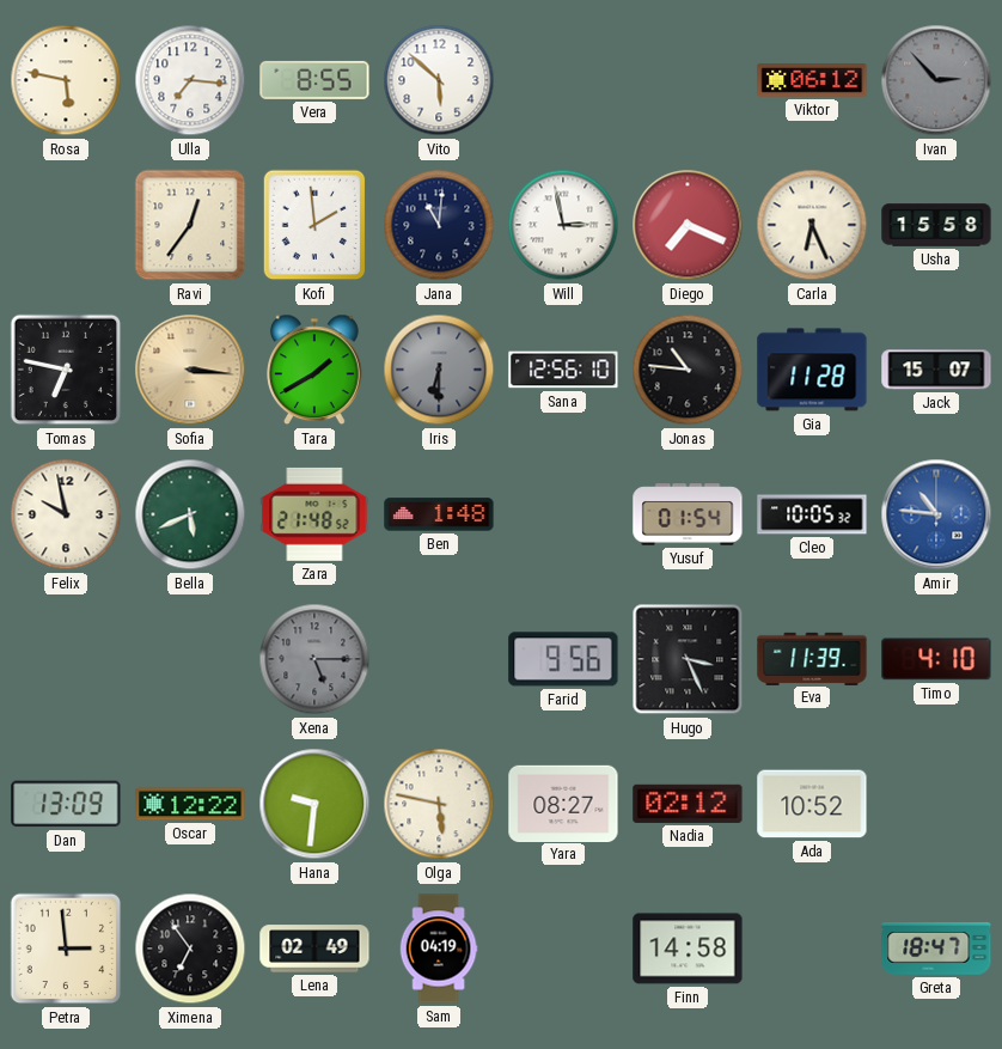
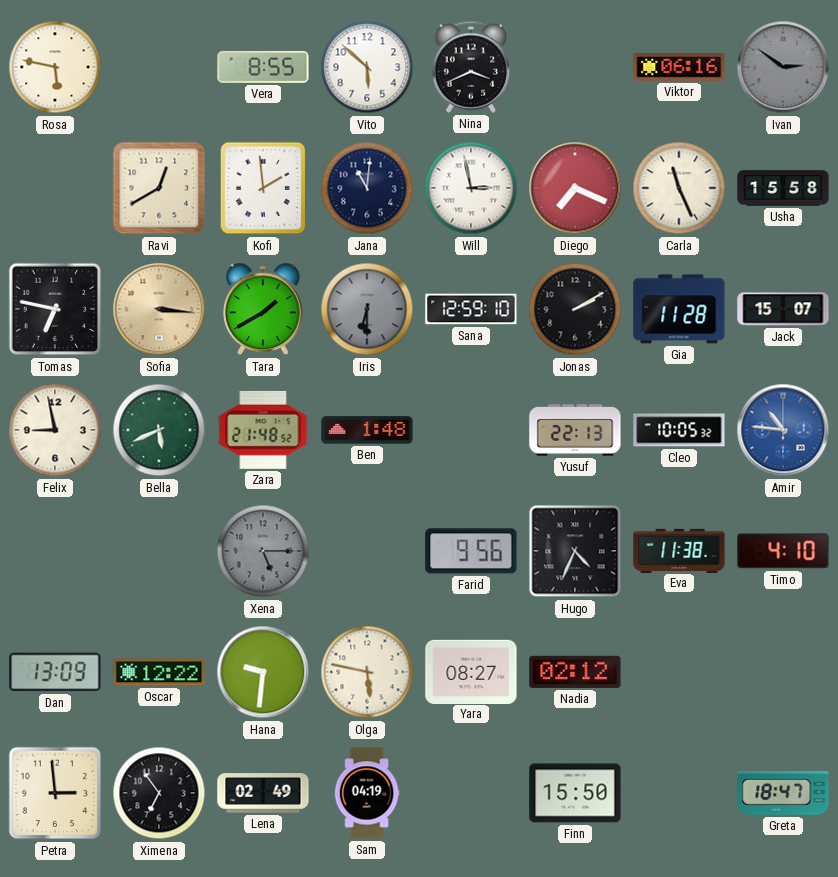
Ulla: 7:16 -> none (190, 80)
Nina: none -> 3:41 (470, 67)
Viktor: 06:12 -> 06:16 (679, 67)
Ivan: 2:53 -> 2:51 (783, 67)
Ravi: 12:36 -> 12:40 (159, 188)
Carla: 6:26 -> 11:26 (679, 188)
Sana: 12:56 -> 12:59 (471, 309)
Jonas: 10:46 -> 2:10 (575, 309)
Felix: 9:58 -> 8:58 (55, 430)
Yusuf: 01:54 -> 22:13 (575, 430)
Hugo: 3:26 -> 4:34 (575, 551)
Eva: 11:39 -> 11:38 (679, 550)
Ada: 10:52 -> none (812, 804)
Finn: 14:58 -> 15:50 (575, 793)
